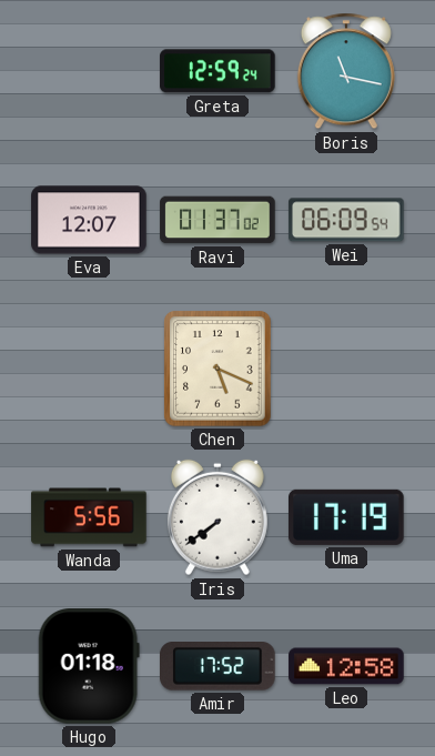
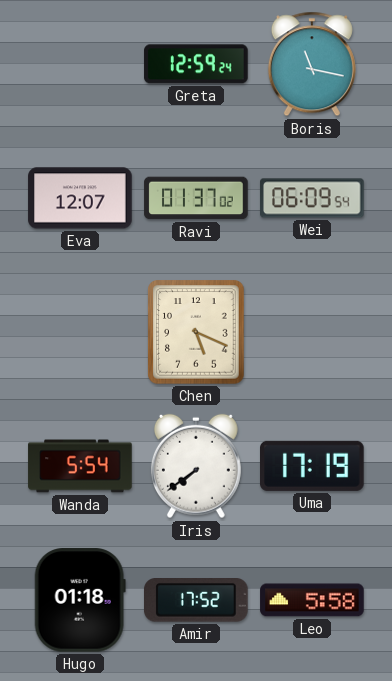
Wanda: 5:56 -> 5:54 (80, 466)
Leo: 12:58 -> 5:58 (312, 600)
